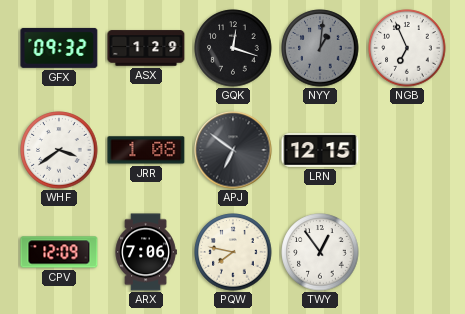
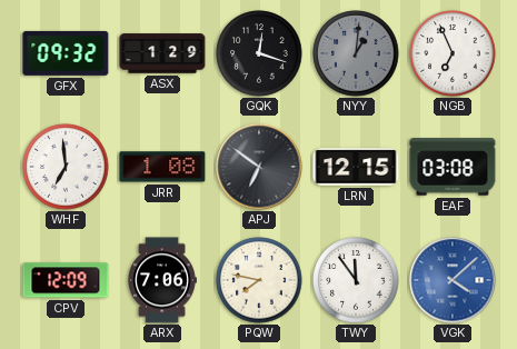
WHF: 3:39 -> 6:59 (66, 167)
EAF: none -> 03:08 (453, 167)
TWY: 12:54 -> 11:54 (356, 280)
VGK: none -> 4:08 (453, 280)
